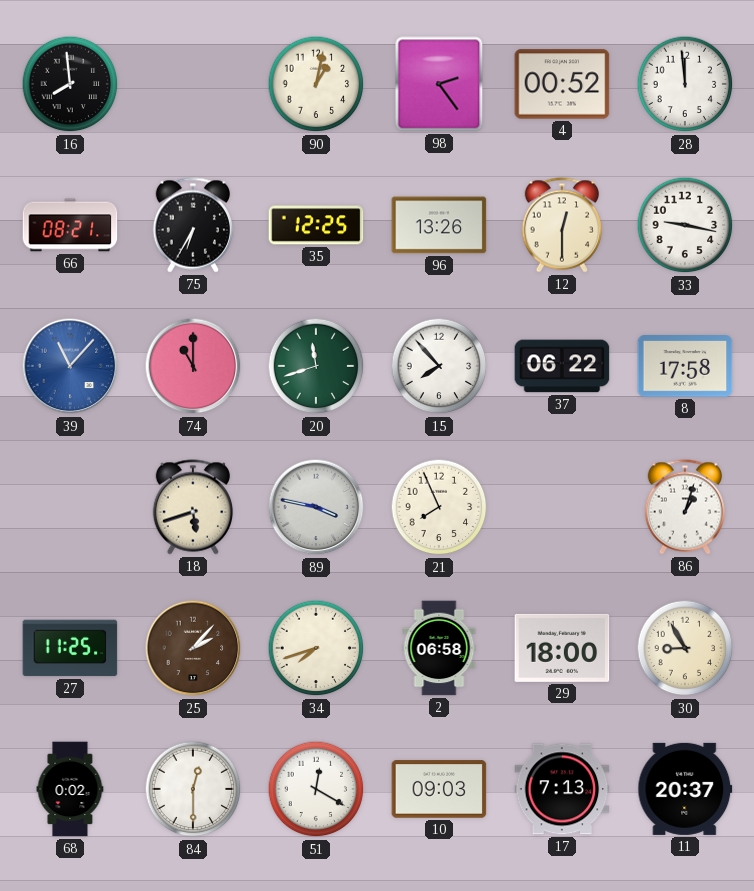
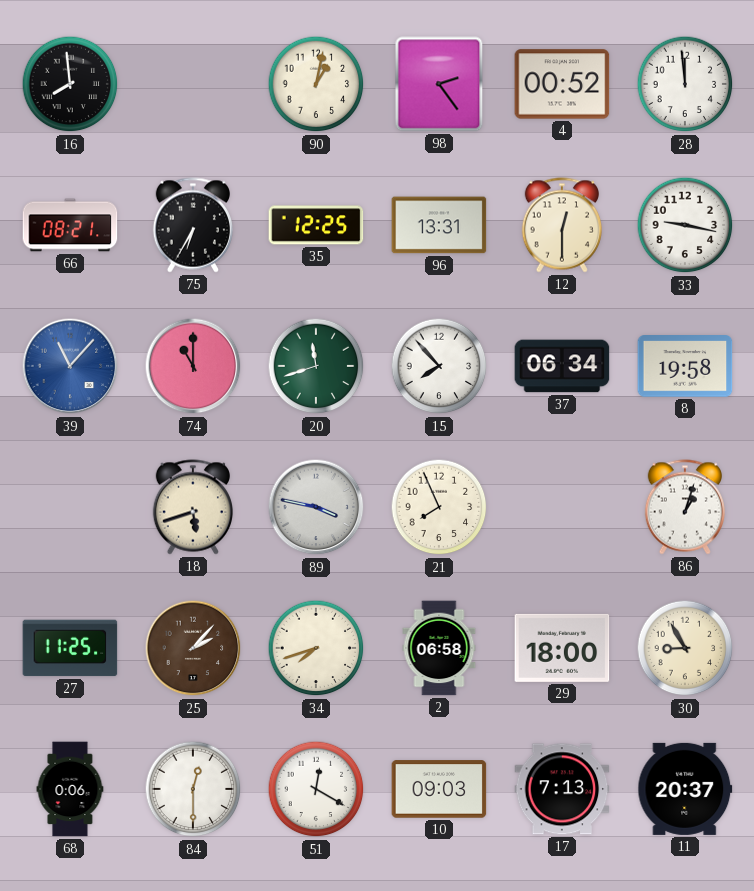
96: 13:26 -> 13:31 (439, 225)
37: 06:22 -> 06:34 (562, 366)
8: 17:58 -> 19:58 (685, 367)
68: 0:02 -> 0:06 (70, 789)
